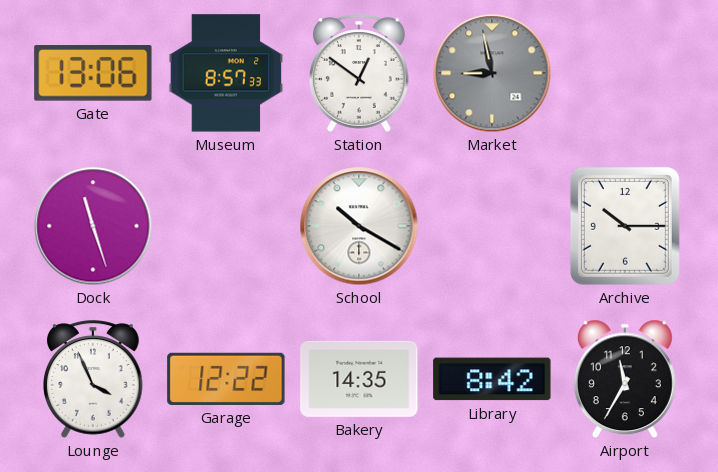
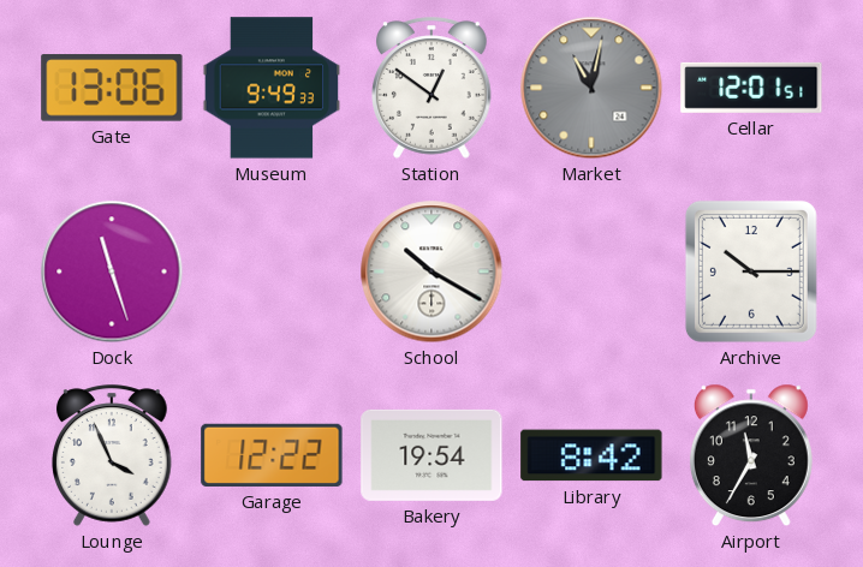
Museum: 8:57 -> 9:49 (272, 88)
Market: 8:58 -> 11:02 (591, 88)
Cellar: none -> 12:01 (751, 88)
Bakery: 14:35 -> 19:54 (431, 455)
